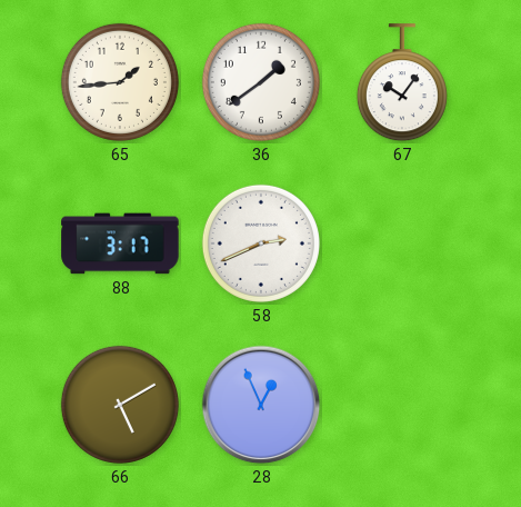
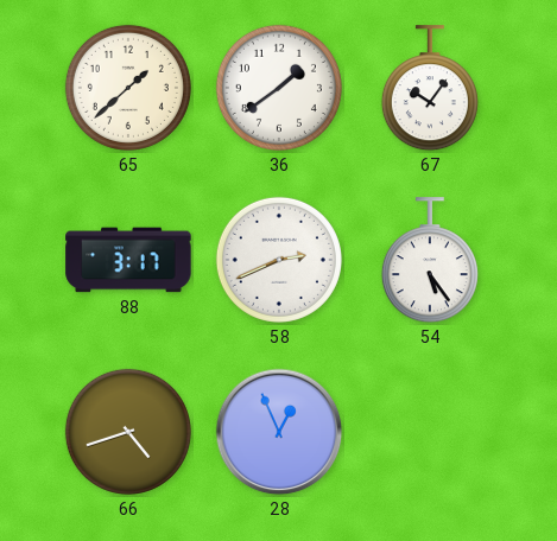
65: 1:44 -> 1:38 (128, 88)
54: none -> 5:24 (430, 261)
66: 5:10 -> 4:42 (128, 432)
